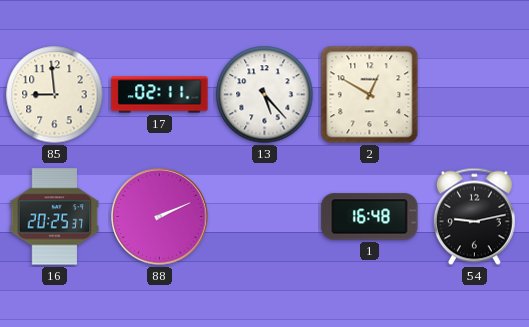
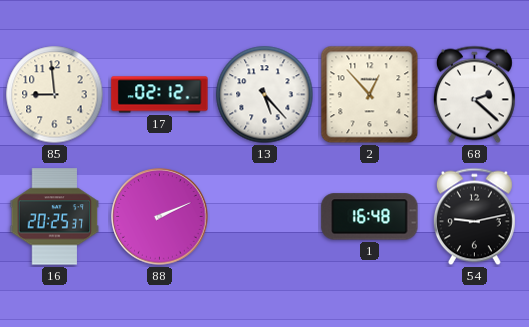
17: 02:11 -> 02:12 (160, 95)
2: 12:50 -> 12:53 (370, 95)
68: none -> 2:22 (474, 95)
